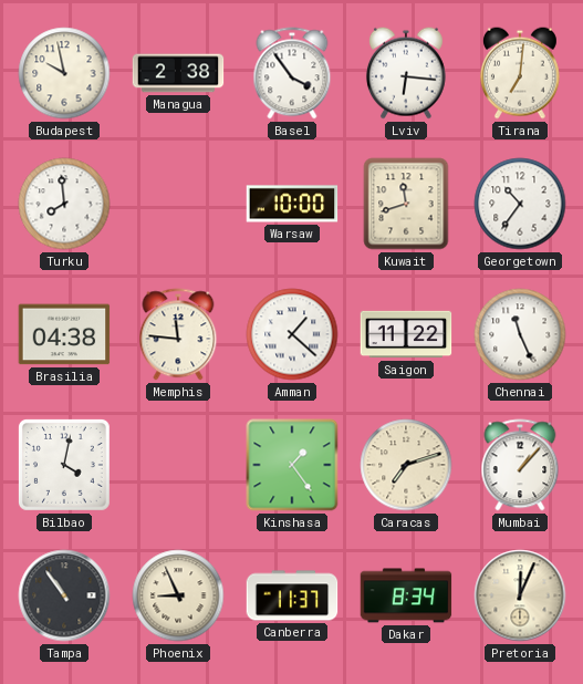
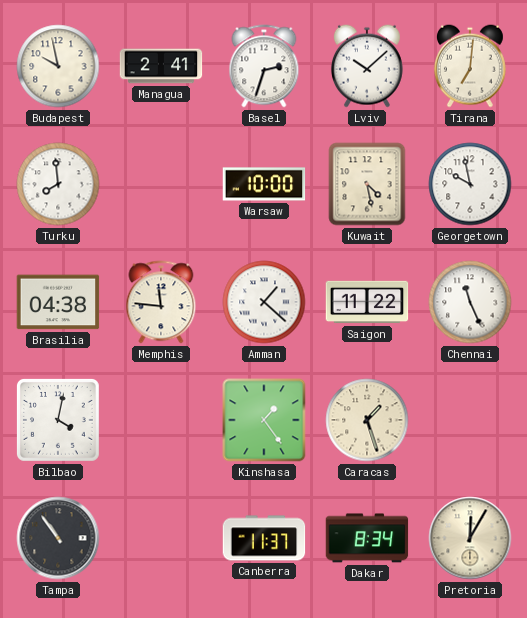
Managua: 2:38 -> 2:41 (161, 66)
Basel: 3:54 -> 2:33 (264, 66)
Lviv: 6:16 -> 10:08 (367, 66)
Kuwait: 11:42 -> 4:28 (367, 184)
Georgetown: 10:36 -> 9:58 (470, 184)
Caracas: 7:12 -> 1:27 (367, 420)
Mumbai: 1:07 -> none (520, 465)
Phoenix: 8:56 -> none (178, 595)
Pretoria: 12:04 -> 12:05 (470, 538)
